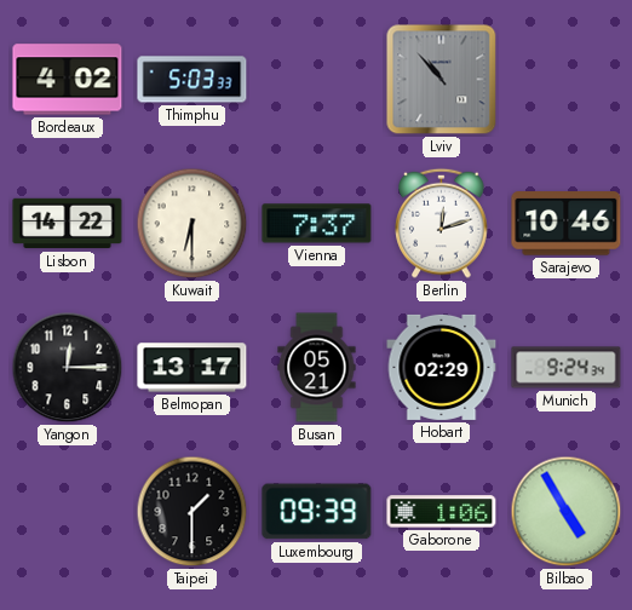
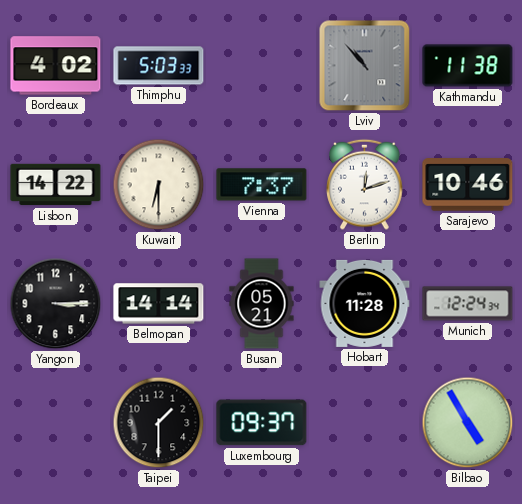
Kathmandu: none -> 11:38 (468, 66)
Yangon: 12:15 -> 3:15 (56, 304)
Belmopan: 13:17 -> 14:14 (159, 304)
Hobart: 02:29 -> 11:28 (365, 303)
Munich: 9:24 -> 12:24 (468, 304)
Luxembourg: 09:39 -> 09:37 (262, 423)
Gaborone: 1:06 -> none (442, 512)
